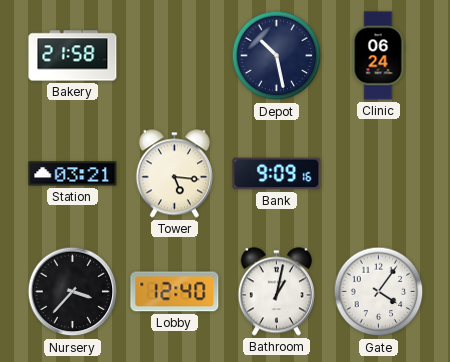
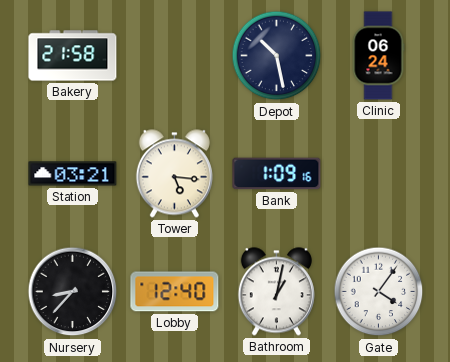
Bank: 9:09 -> 1:09 (277, 174)
Nursery: 3:37 -> 8:37 (73, 292)
